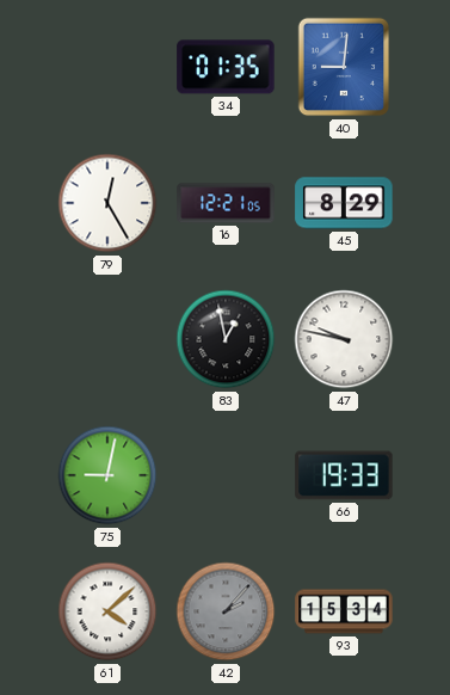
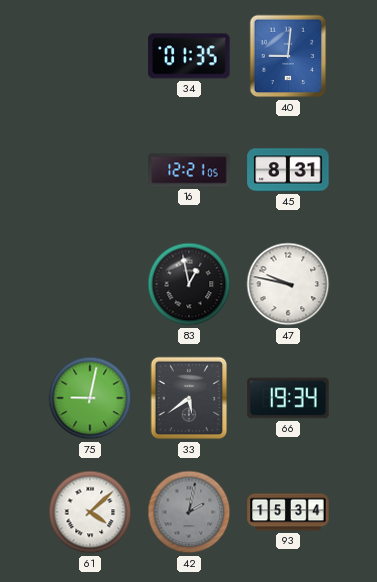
79: 12:25 -> none (107, 203)
45: 8:29 -> 8:31 (288, 170)
33: none -> 5:39 (189, 398)
66: 19:33 -> 19:34 (288, 398)
42: 2:07 -> 2:02 (189, 512)
